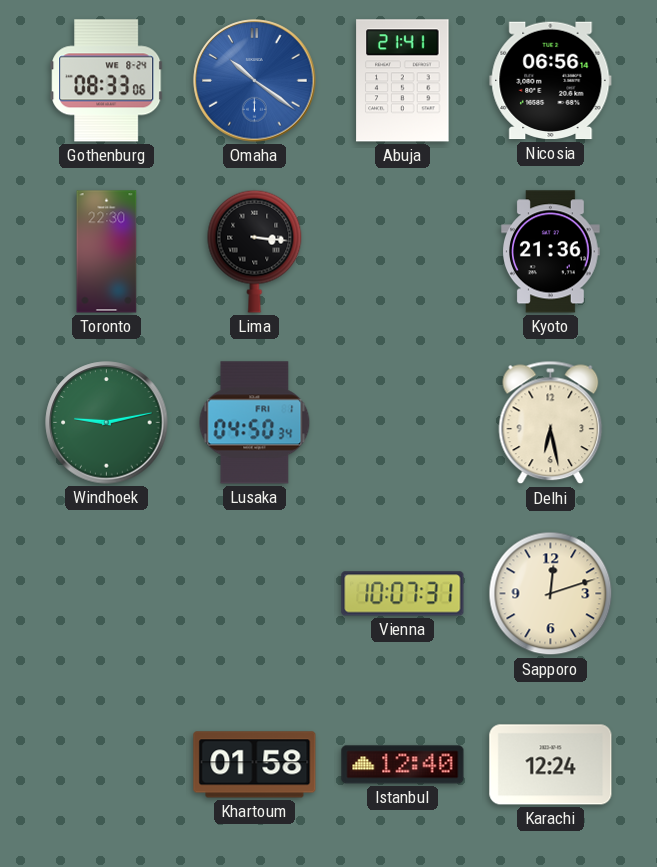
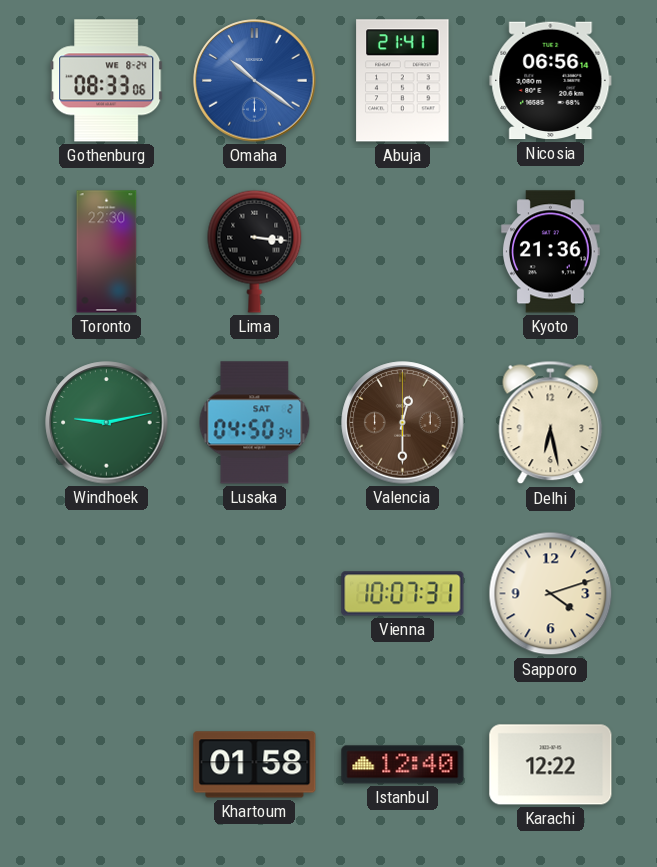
Lusaka date: FRI 1 -> SAT 2 (255, 423)
Valencia: none -> 12:30 (403, 423)
Sapporo: 12:12 -> 4:12 (551, 594)
Karachi: 12:24 -> 12:22 (551, 765)
